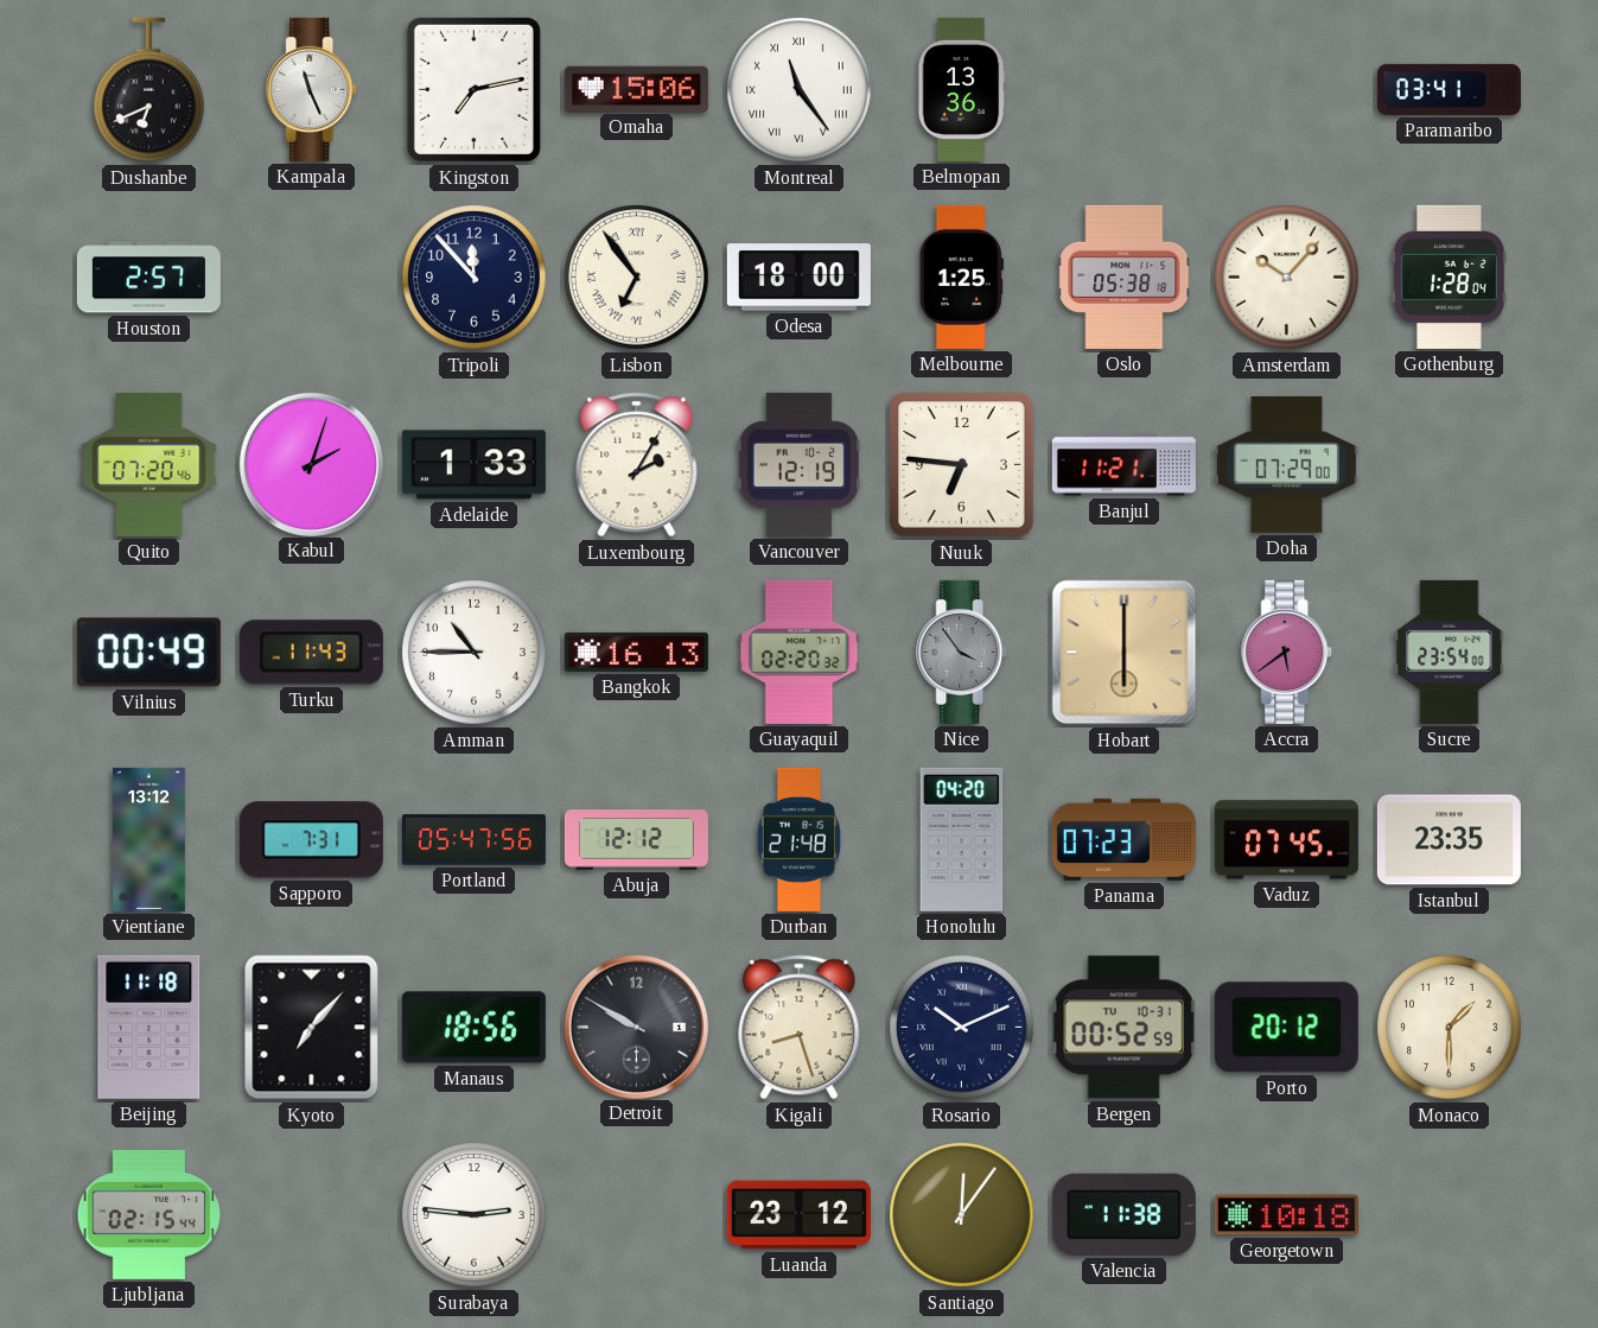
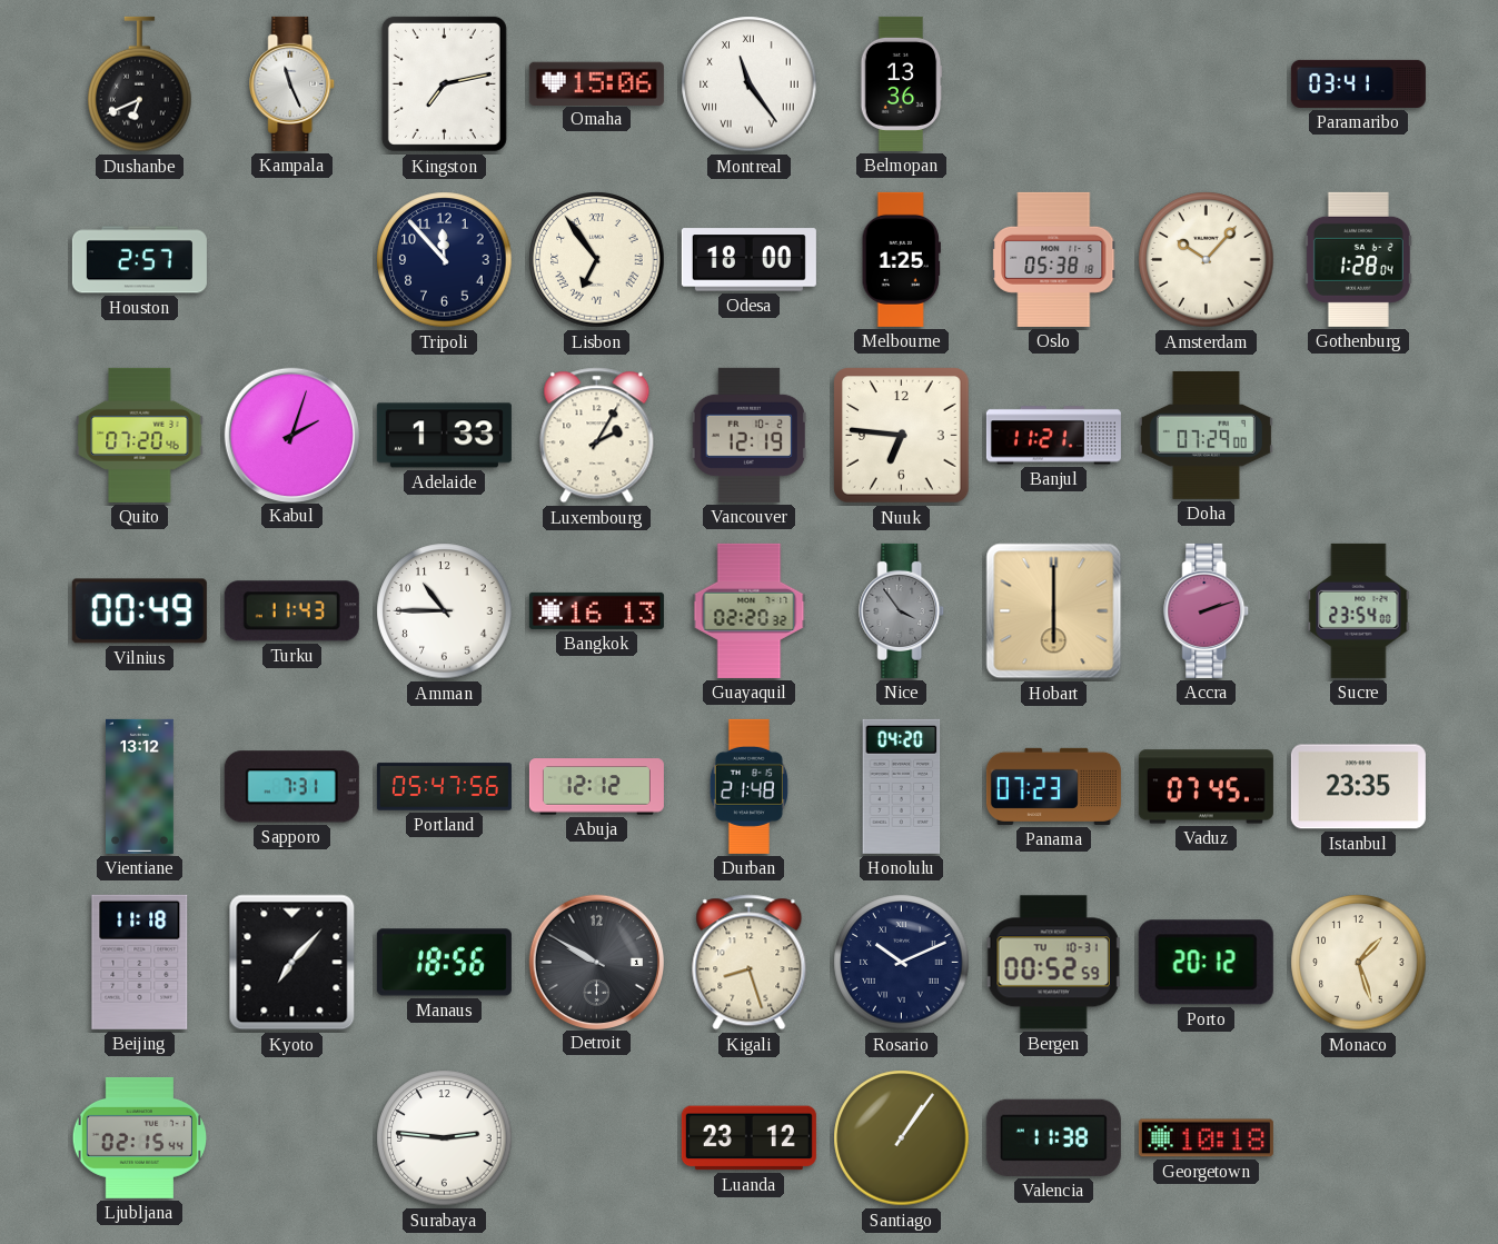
Accra: 5:39 -> 2:12 (1207, 610)
Monaco: 1:30 -> 1:27 (1359, 963)
Santiago: 12:06 -> 1:06 (902, 1138)
